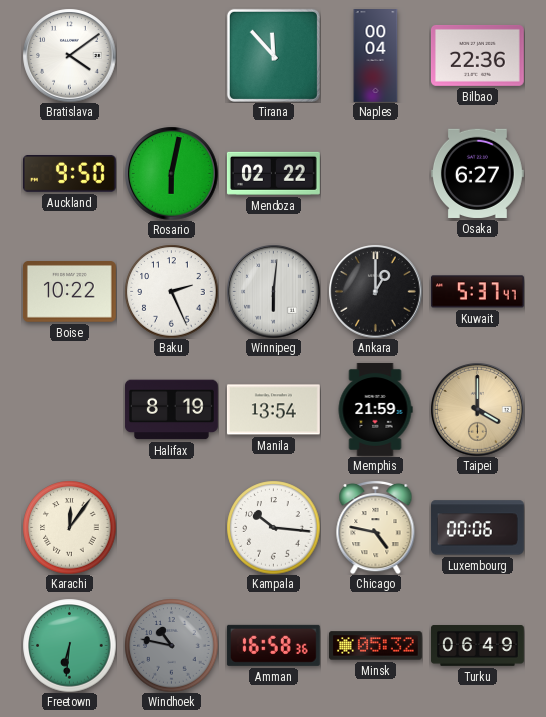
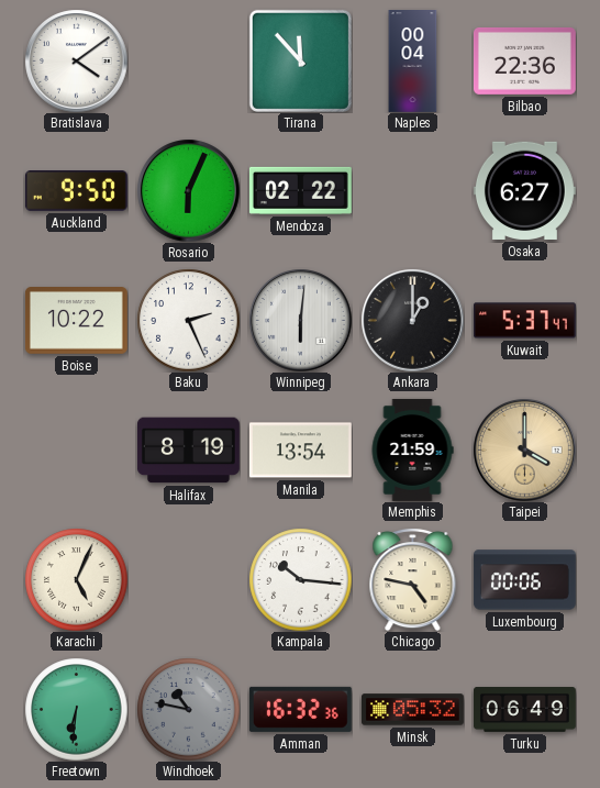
Rosario: 6:02 -> 6:04 (188, 190)
Karachi: 12:06 -> 5:04 (76, 579)
Amman: 16:58 -> 16:32 (300, 709)
